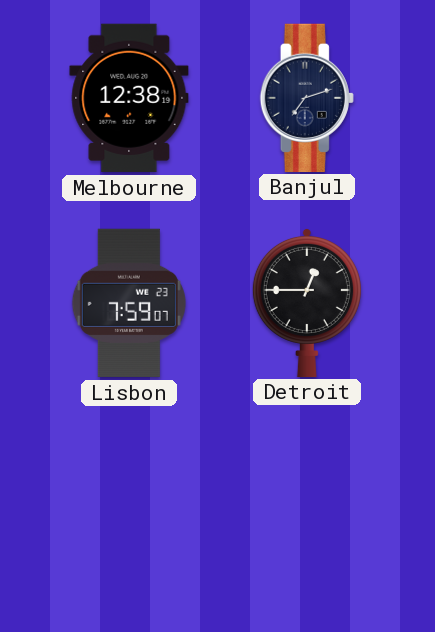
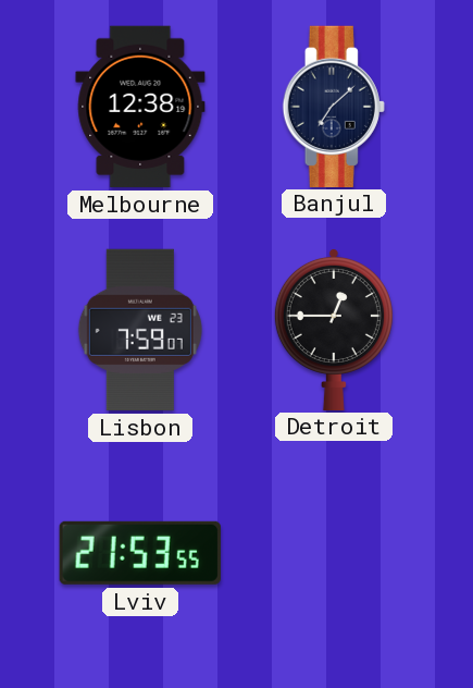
Banjul: 7:12 -> 7:08 (334, 106)
Lviv: none -> 21:53 (140, 553)
